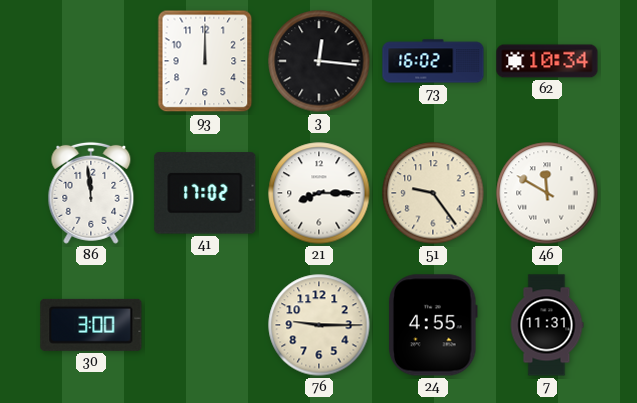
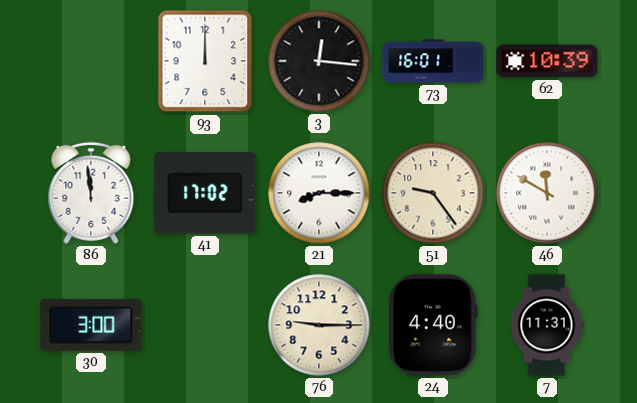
73: 16:02 -> 16:01 (433, 61)
62: 10:34 -> 10:39 (547, 61)
24: 4:55 -> 4:40 (433, 325)
